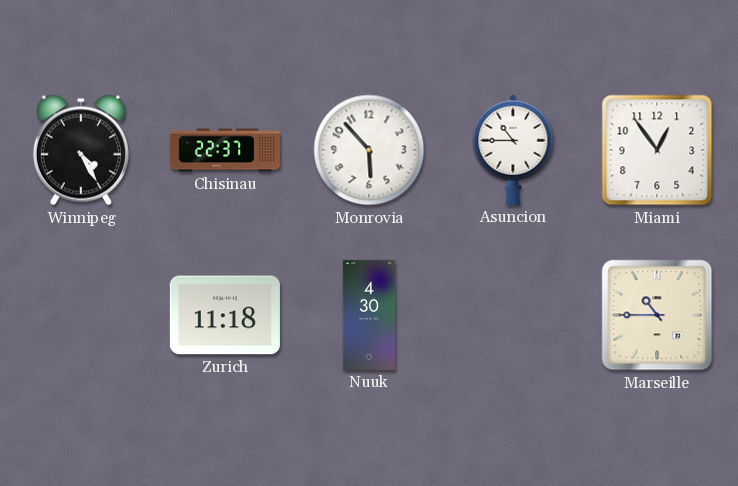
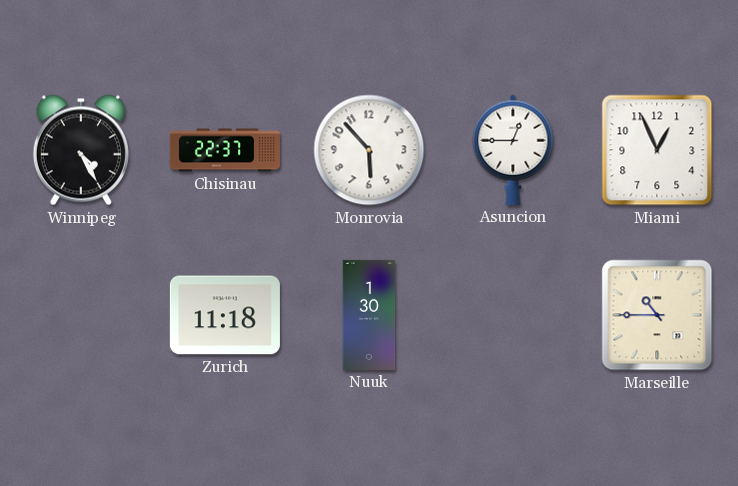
Asuncion: 10:45 -> 12:45 (513, 150)
Miami: 12:54 -> 12:56 (657, 150)
Nuuk: 4:30 -> 1:30 (369, 315)
